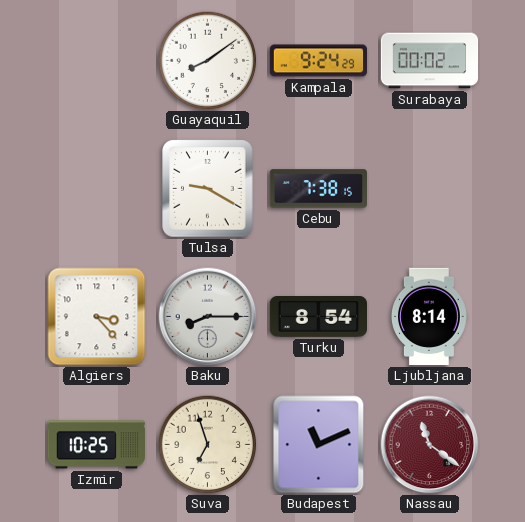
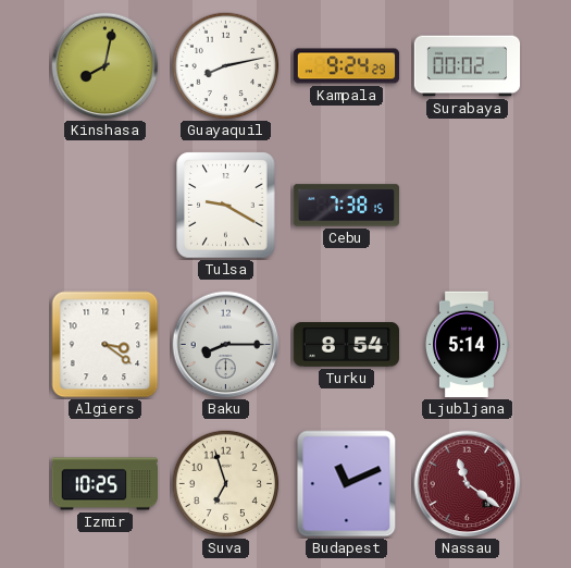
Kinshasa: none -> 8:02 (105, 66)
Guayaquil: 8:09 -> 8:13 (226, 66)
Algiers: 3:23 -> 3:21 (105, 345)
Ljubljana: 8:14 -> 5:14 (467, 345)
